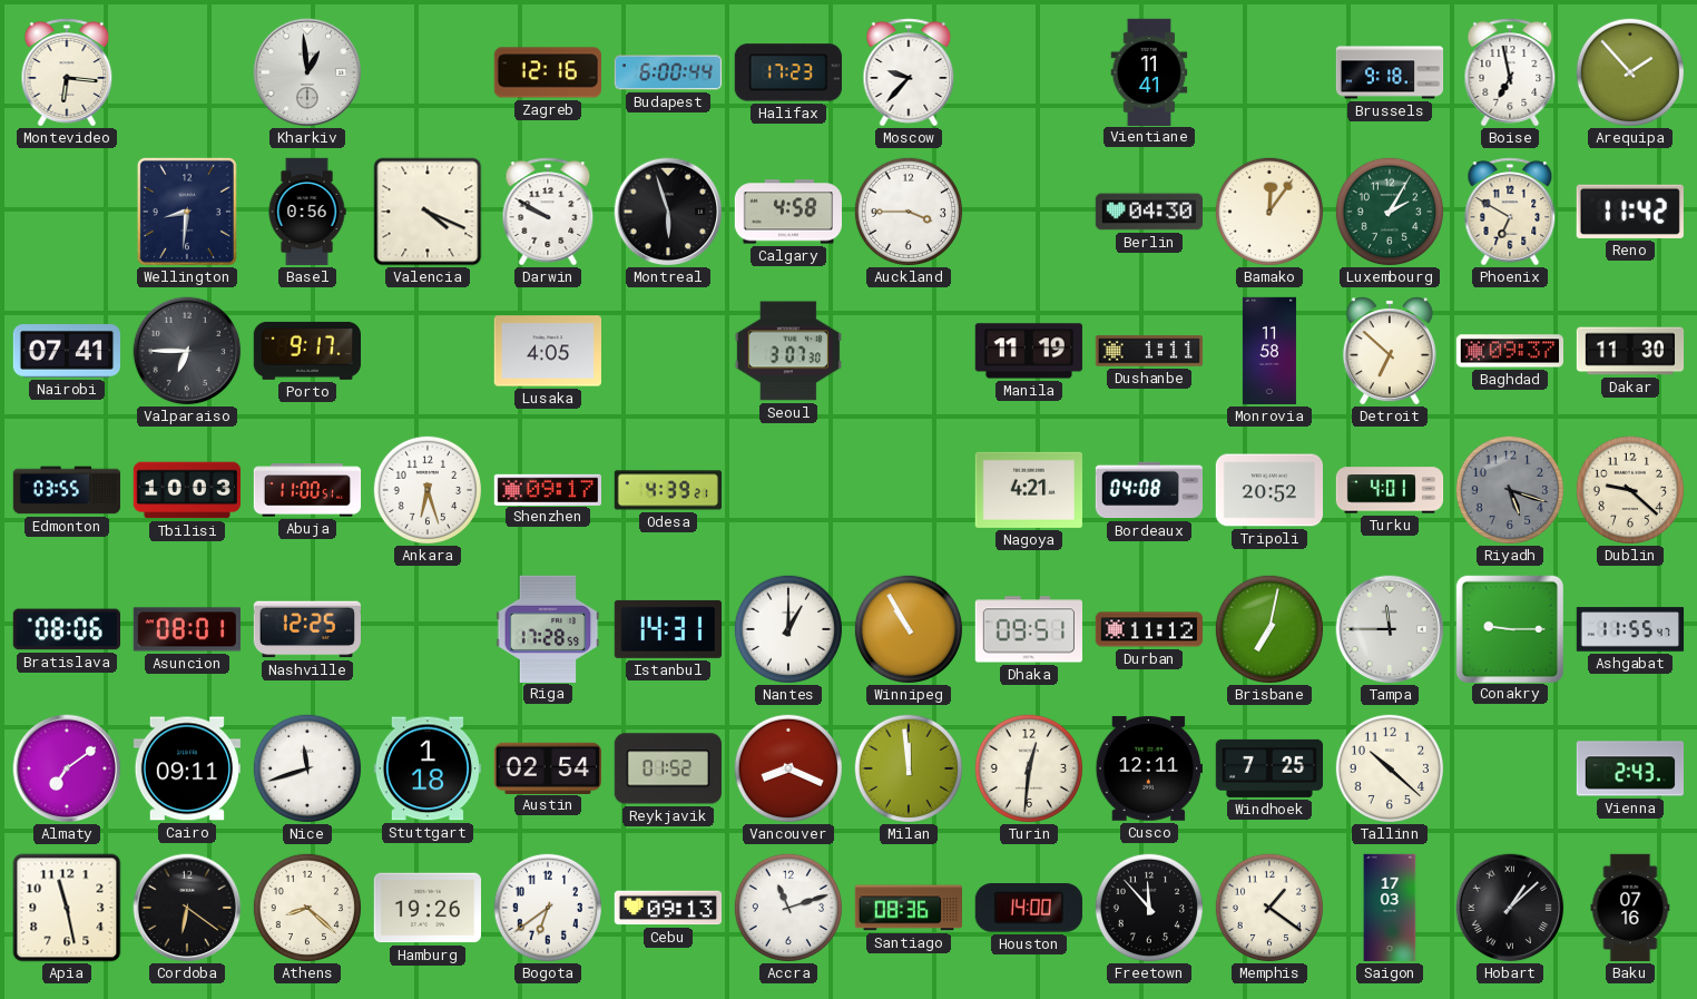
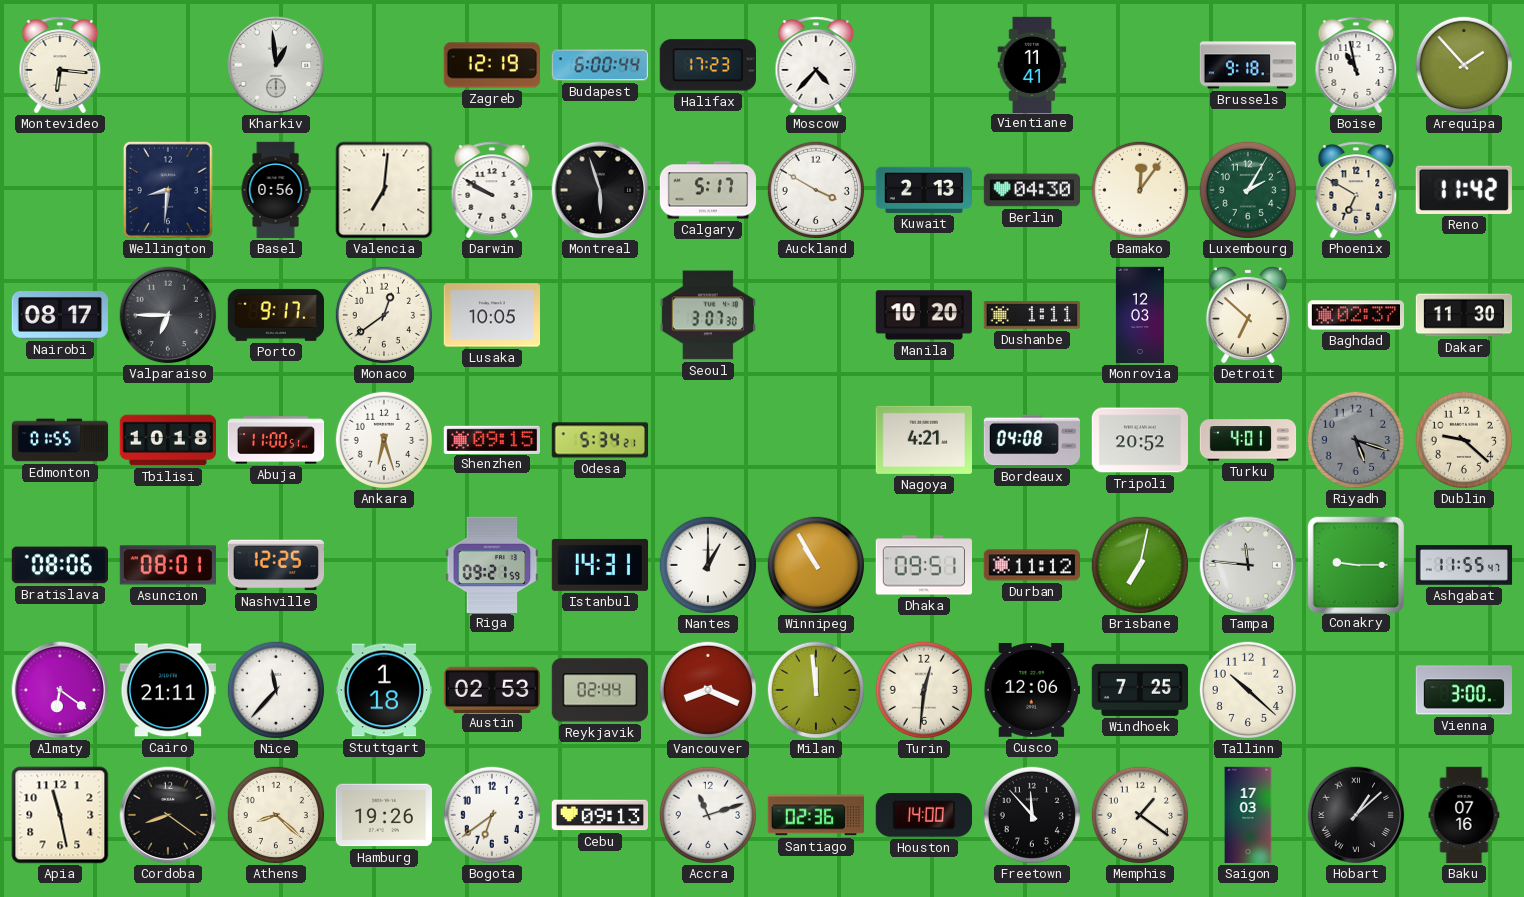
Zagreb: 12:16 -> 12:19 (491, 65)
Moscow: 9:37 -> 4:37 (816, 65)
Boise: 6:58 -> 10:58 (1356, 65)
Valencia: 4:19 -> 7:01 (384, 190)
Calgary: 4:58 -> 5:17 (707, 190)
Auckland: 3:45 -> 3:50 (815, 189)
Kuwait: none -> 2:13 (923, 190)
Nairobi: 07:41 -> 08:17 (59, 316)
Monaco: none -> 12:39 (383, 314)
Lusaka: 4:05 -> 10:05 (491, 315)
Manila: 11:19 -> 10:20 (924, 315)
Monrovia: 11:58 -> 12:03 (1140, 315)
Baghdad: 09:37 -> 02:37 (1355, 315)
Edmonton: 03:55 -> 01:55 (60, 440)
Tbilisi: 10:03 -> 10:18 (167, 440)
Shenzhen: 09:17 -> 09:15 (491, 439)
Odesa: 4:39 -> 5:34 (599, 440)
Riga: 17:28 -> 09:21 (492, 564)
Tampa: 11:45 -> 11:46 (1248, 565)
Almaty: 7:09 -> 6:21 (60, 690)
Cairo: 09:11 -> 21:11 (167, 690)
Nice: 11:42 -> 11:37 (275, 689)
Austin: 02:54 -> 02:53 (491, 689)
Reykjavik: 01:52 -> 02:44 (600, 690)
Cusco: 12:11 -> 12:06 (1031, 691)
Vienna: 2:43 -> 3:00 (1463, 690)
Cordoba: 6:21 -> 8:21 (168, 815)
Santiago: 08:36 -> 02:36 (815, 815)
